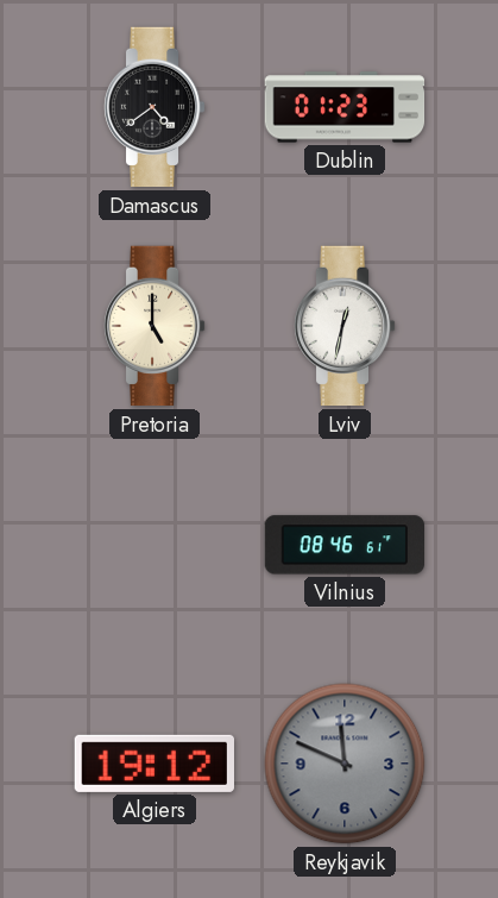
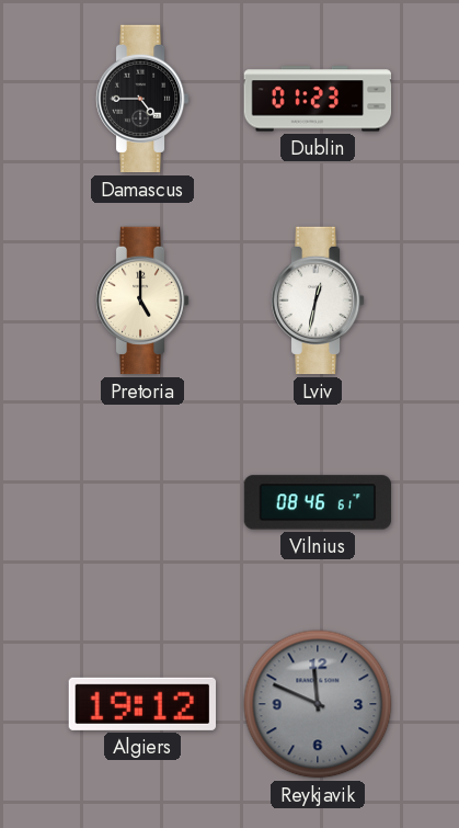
Damascus: 4:39 -> 4:45 (142, 99)
